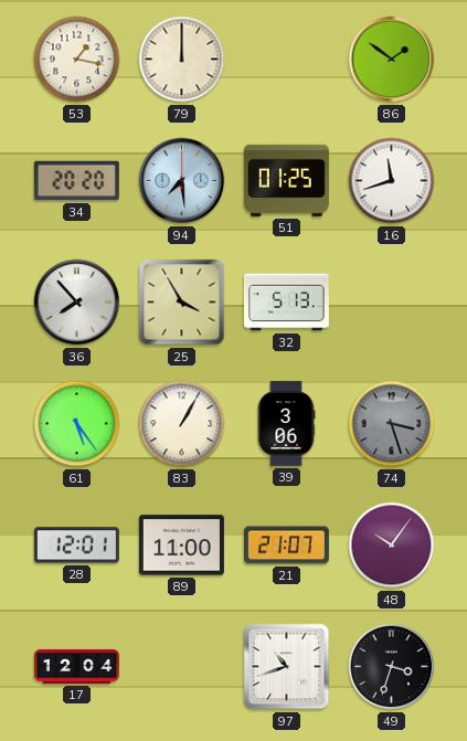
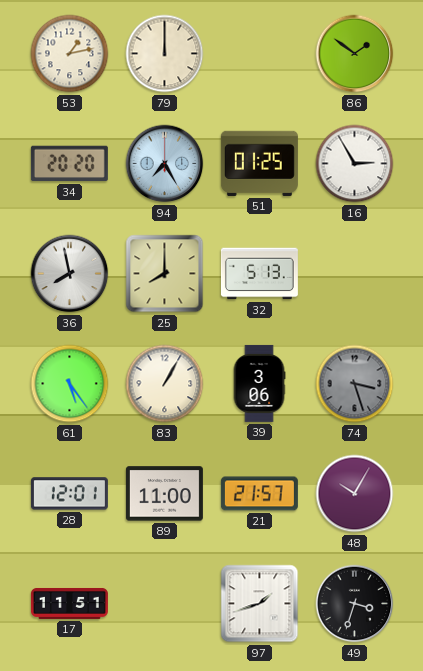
53: 1:17 -> 1:13 (70, 54)
94: 7:29 -> 7:25 (165, 164)
16: 11:42 -> 2:55 (355, 164)
36: 7:53 -> 7:58 (70, 274)
25: 3:55 -> 8:00 (165, 274)
21: 21:07 -> 21:57 (259, 494)
48: 10:06 -> 10:05 (355, 494)
17: 12:04 -> 11:51 (69, 603)
97: 10:42 -> 1:42 (260, 604)
